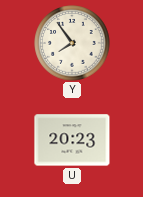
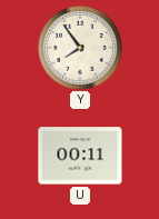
U: 20:23 -> 00:11 (80, 156)
